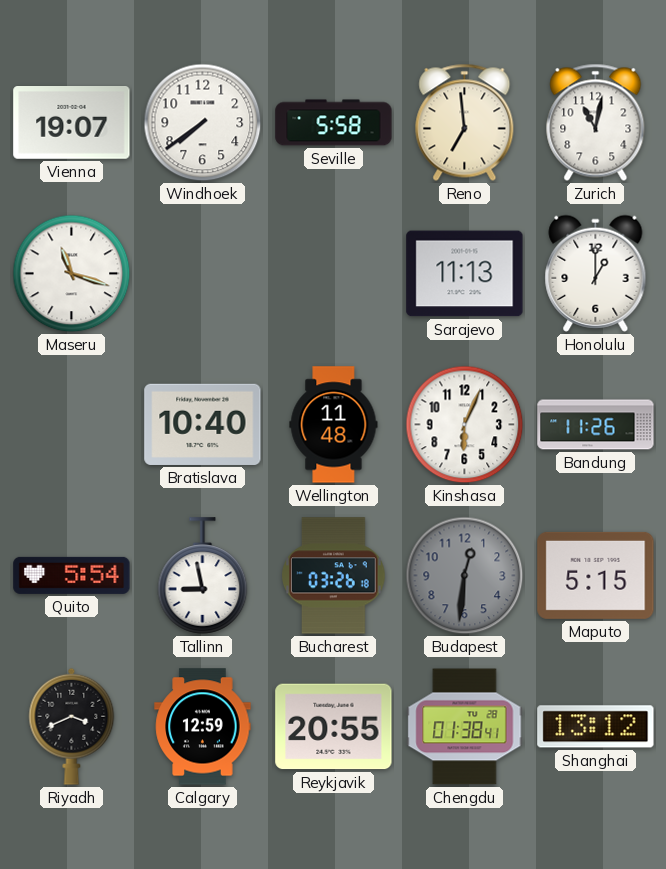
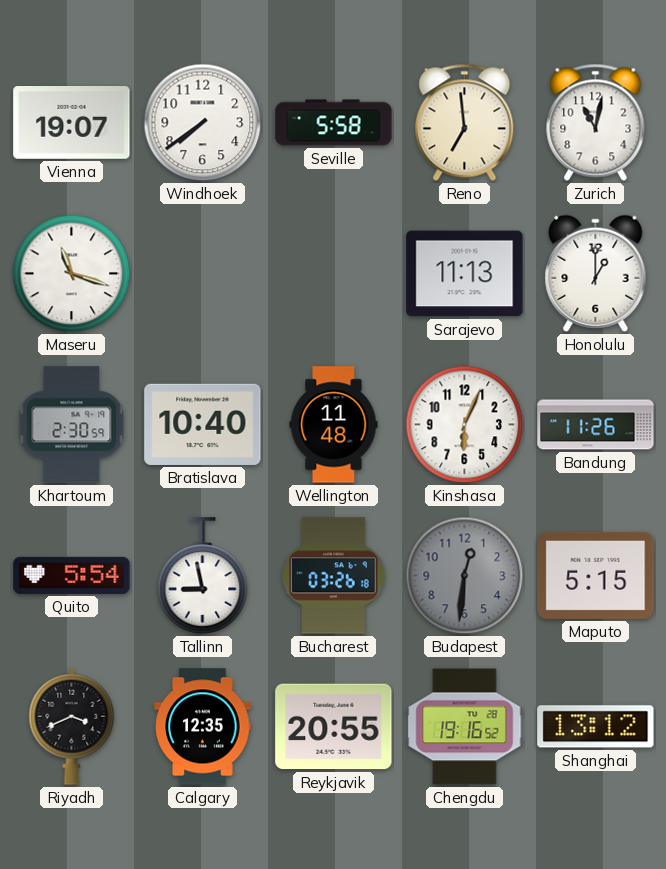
Khartoum: none -> 2:30 (72, 425)
Calgary: 12:59 -> 12:35 (203, 727)
Chengdu: 01:38 -> 19:16 (465, 727)
